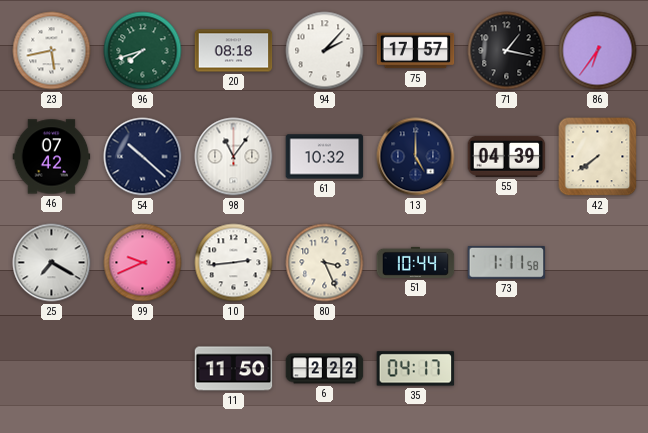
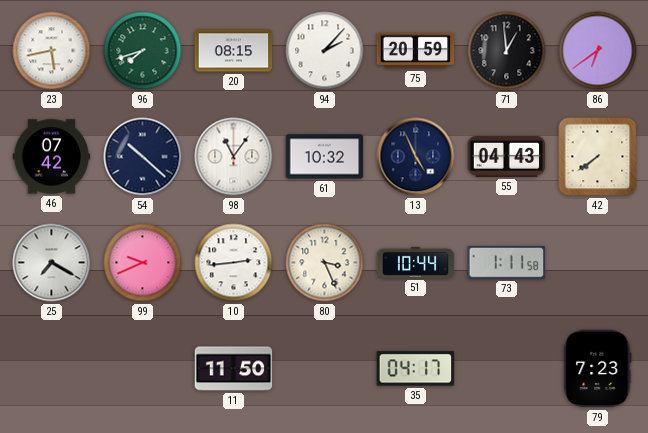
20: 08:18 -> 08:15 (234, 51)
75: 17:57 -> 20:59 (416, 51)
71: 1:17 -> 12:59 (507, 51)
86: 6:36 -> 6:39 (598, 51)
13: 5:00 -> 4:56 (416, 157)
55: 04:39 -> 04:43 (507, 156)
6: 2:22 -> none (325, 369)
79: none -> 7:23 (598, 369)
